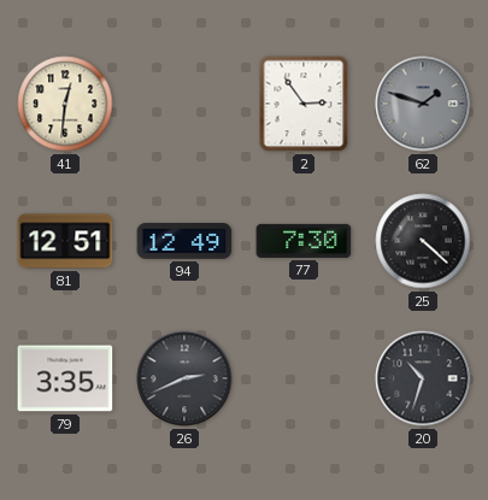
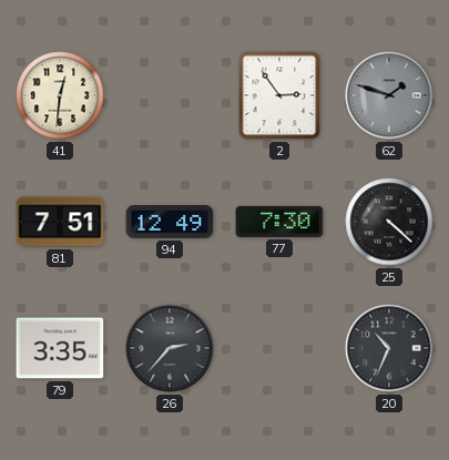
81: 12:51 -> 7:51 (60, 222)
26: 2:41 -> 2:37 (170, 348)
20: 10:33 -> 10:34 (389, 348)
